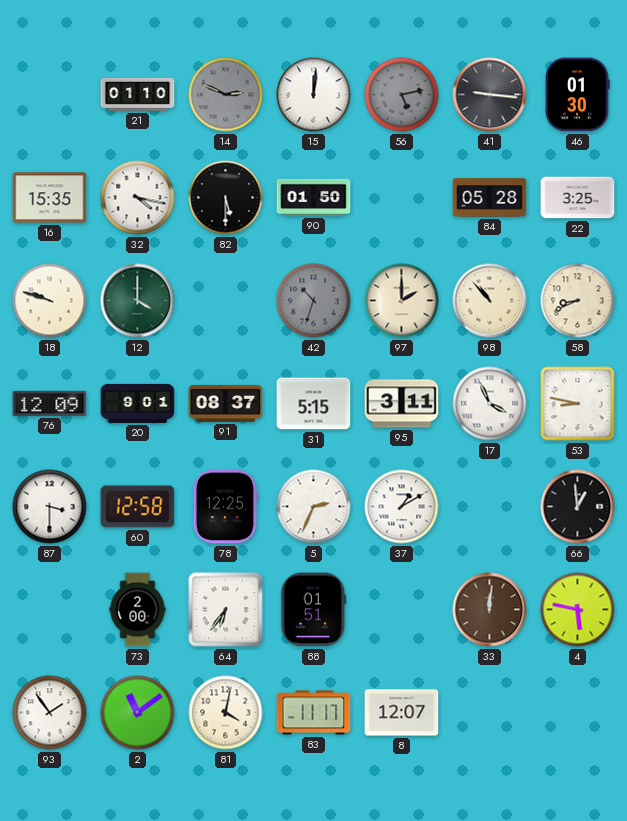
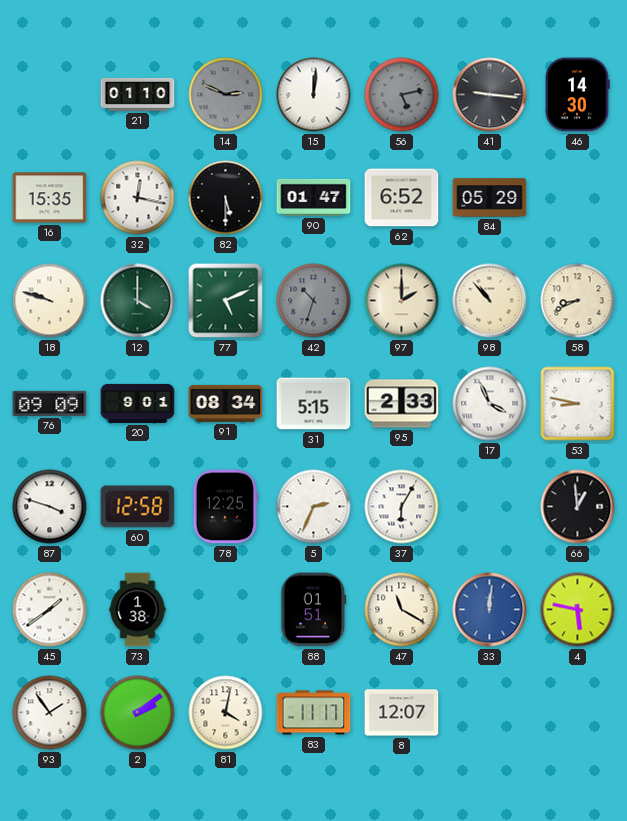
46: 01:30 -> 14:30 (578, 95)
32: 4:17 -> 12:17 (138, 198)
90: 01:50 -> 01:47 (314, 197)
62: none -> 6:52 (402, 198)
84: 05:28 -> 05:29 (490, 198)
22: 3:25 -> none (578, 198)
77: none -> 5:11 (226, 301)
76: 12:09 -> 09:09 (50, 403)
91: 08:37 -> 08:34 (226, 403)
95: 3:11 -> 2:33 (402, 404)
87: 3:30 -> 3:48 (50, 507)
37: 1:10 -> 6:05 (402, 507)
45: none -> 1:39 (50, 610)
73: 2:00 -> 1:38 (138, 610)
64: 6:36 -> none (226, 610)
47: none -> 11:20 (402, 610)
33 dial: brown -> blue (490, 610)
2: 11:09 -> 2:09 (138, 713)
